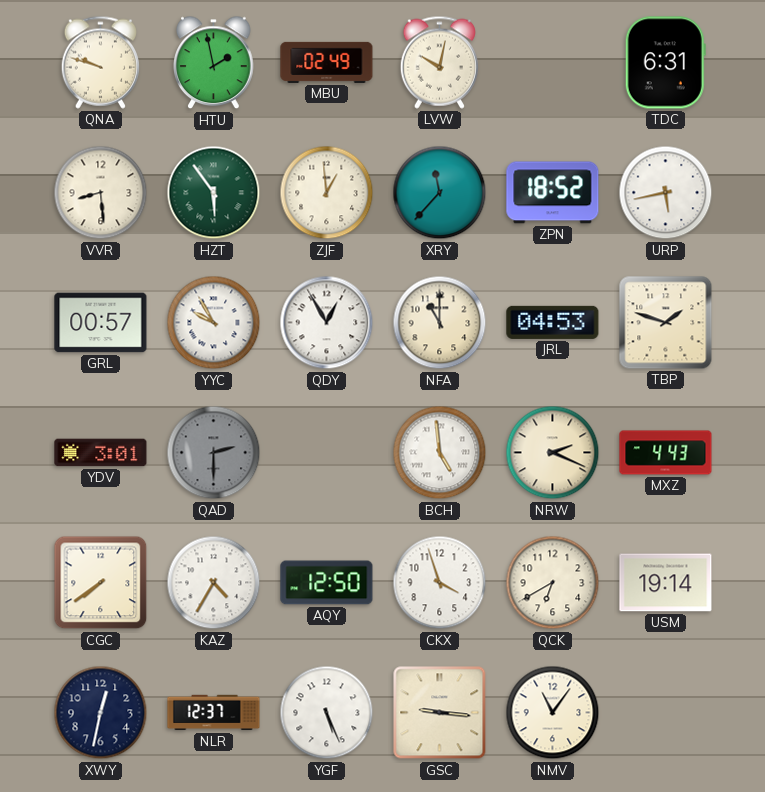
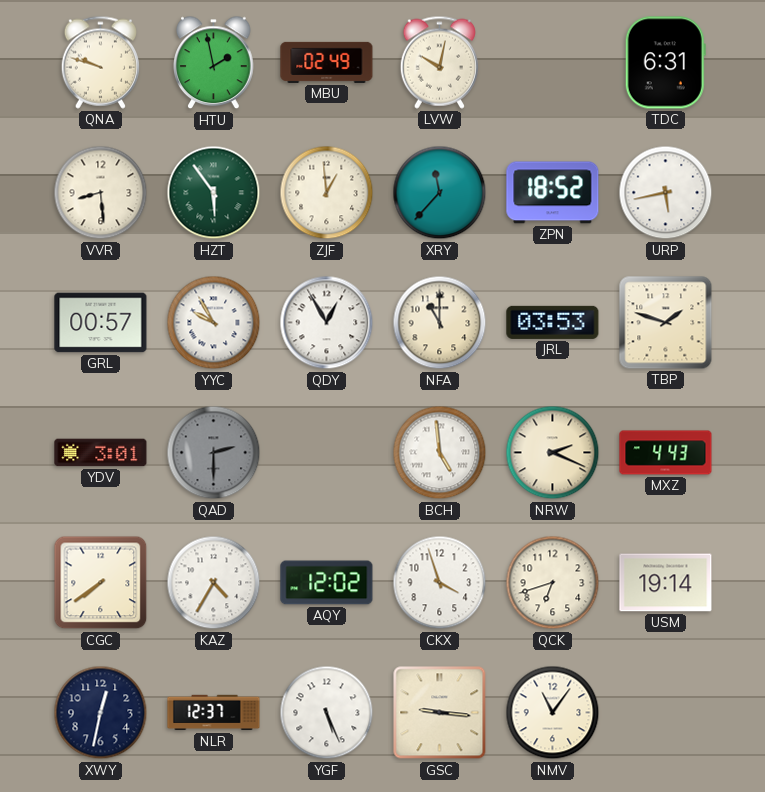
JRL: 04:53 -> 03:53 (553, 322)
AQY: 12:50 -> 12:02 (327, 583)
QCK: 6:40 -> 6:42 (553, 583)
